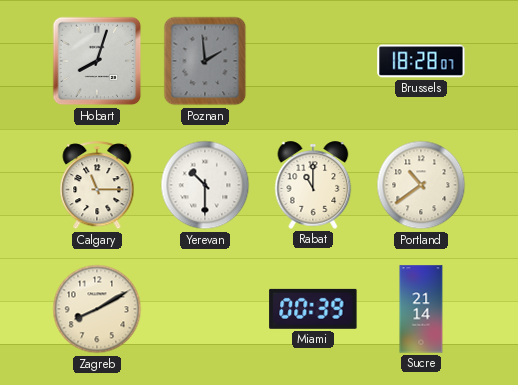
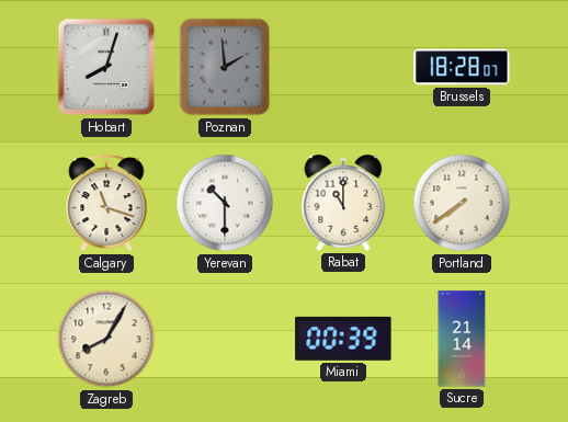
Calgary: 11:15 -> 11:18 (106, 204)
Portland: 10:39 -> 7:39 (462, 203)
Zagreb: 8:10 -> 8:05 (106, 339)
